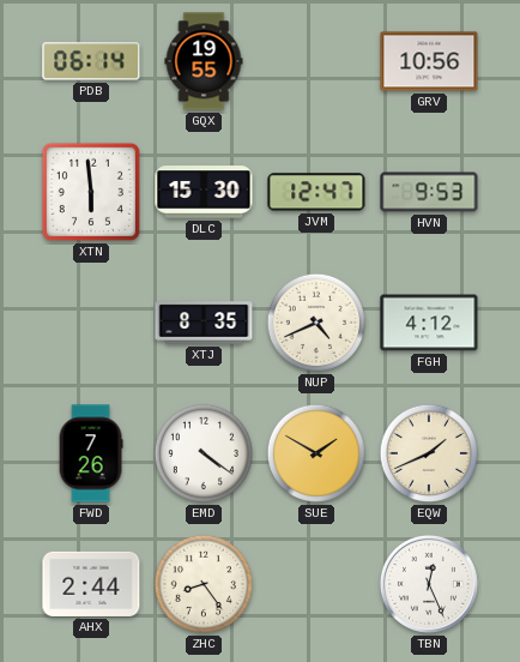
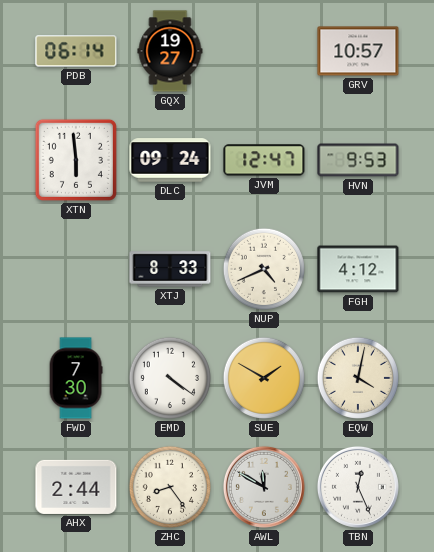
GQX: 19:55 -> 19:27 (170, 51)
GRV: 10:56 -> 10:57 (358, 51)
DLC: 15:30 -> 09:24 (170, 160)
XTJ: 8:35 -> 8:33 (170, 269)
FWD: 7:26 -> 7:30 (76, 378)
EQW: 1:41 -> 4:02 (358, 378)
AWL: none -> 11:50 (264, 487)
